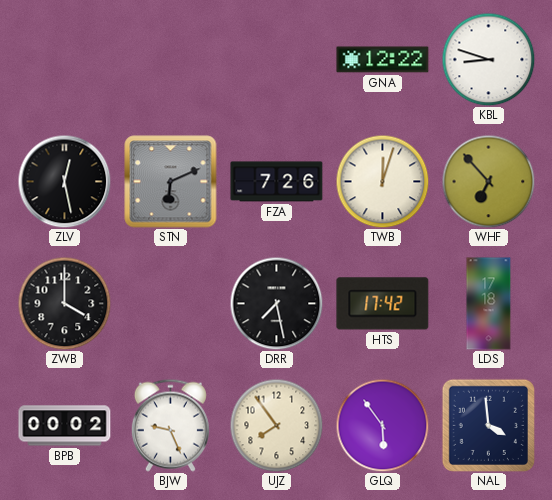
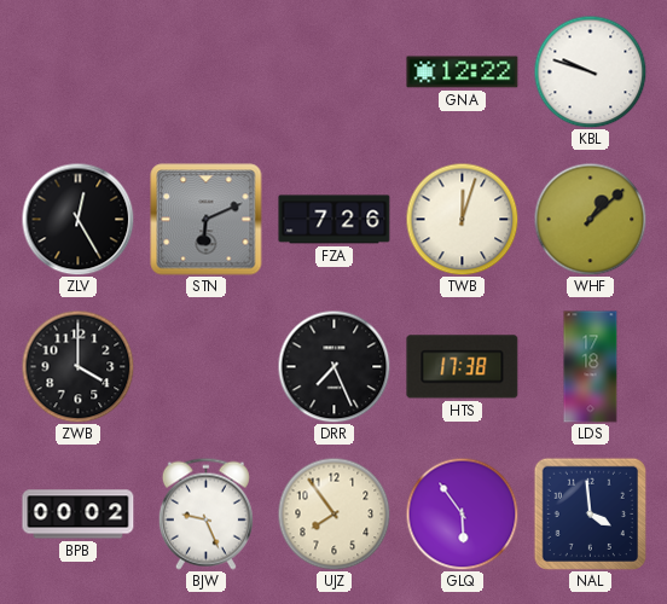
KBL: 8:48 -> 9:48 (590, 71)
ZLV: 12:28 -> 12:25 (77, 219)
WHF: 6:53 -> 1:08 (590, 219)
DRR: 7:28 -> 7:26 (333, 366)
HTS: 17:42 -> 17:38 (463, 367)
